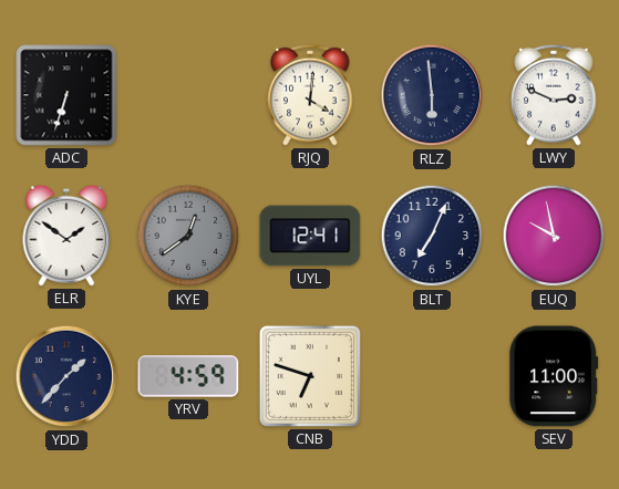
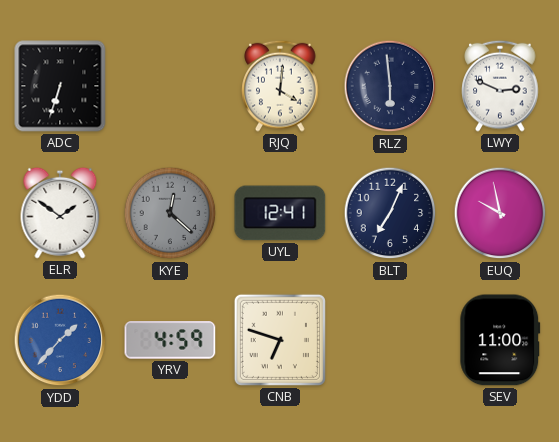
KYE: 12:39 -> 12:22 (170, 213)
YDD dial: navy -> blue (60, 340)
